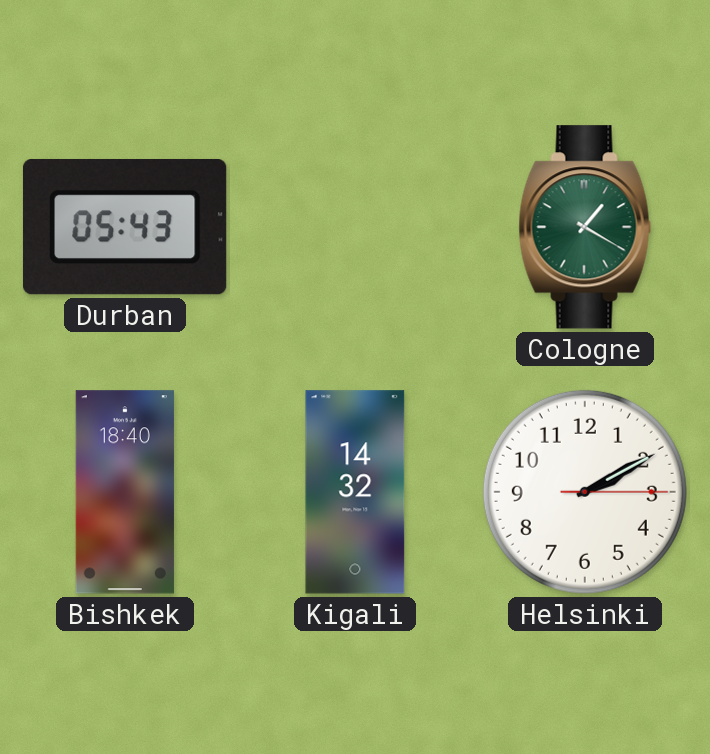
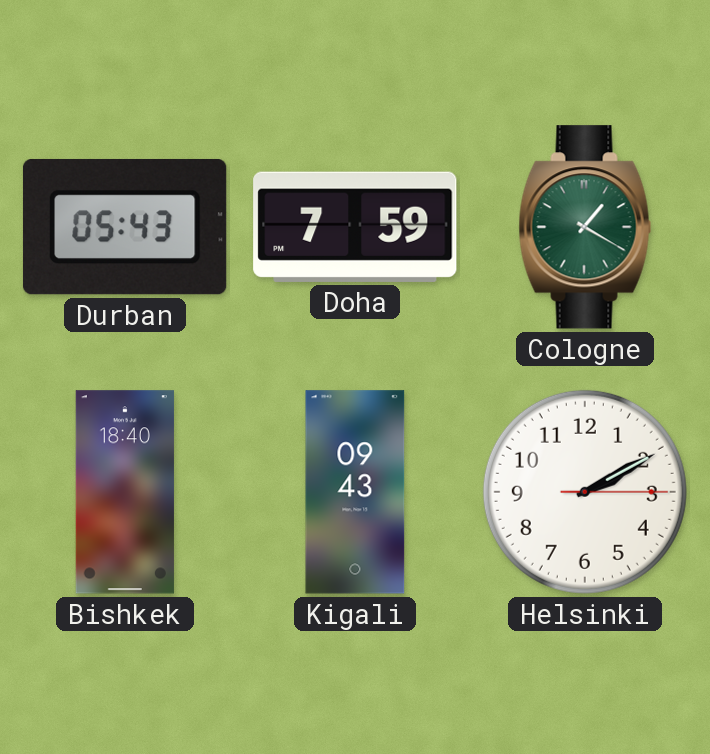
Doha: none -> 7:59 (355, 227)
Kigali: 14:32 -> 09:43 (355, 492)
